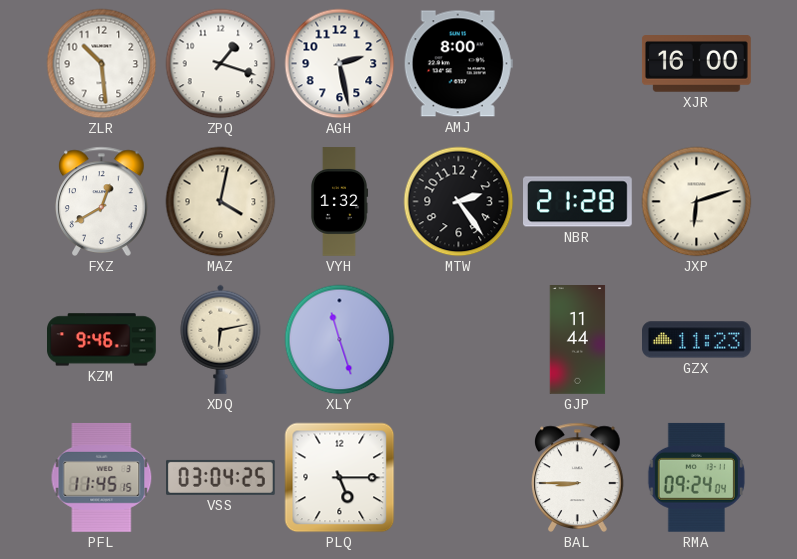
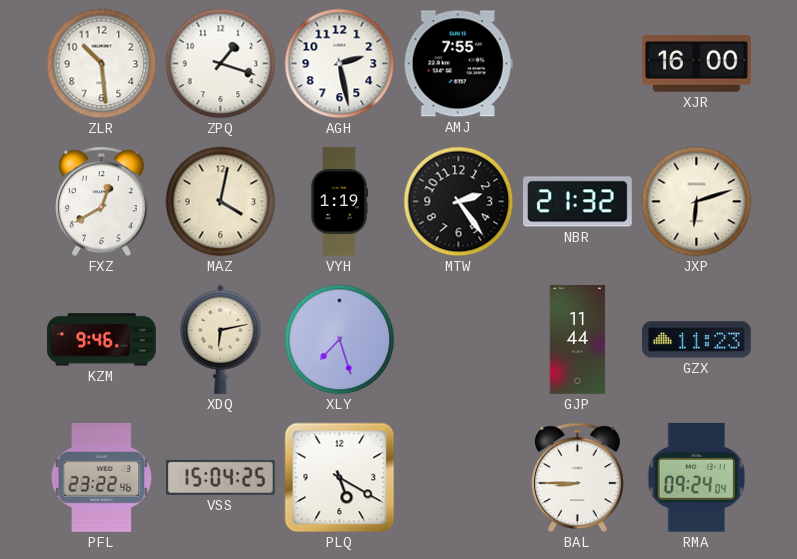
AMJ: 8:00 -> 7:55 (458, 64)
VYH: 1:32 -> 1:19 (339, 202)
NBR: 21:28 -> 21:32 (578, 202)
XLY: 11:27 -> 7:27 (340, 340)
PFL: 11:45 -> 23:22 (102, 477)
VSS: 03:04 -> 15:04 (221, 477)
PLQ: 5:15 -> 5:20 (340, 478)
